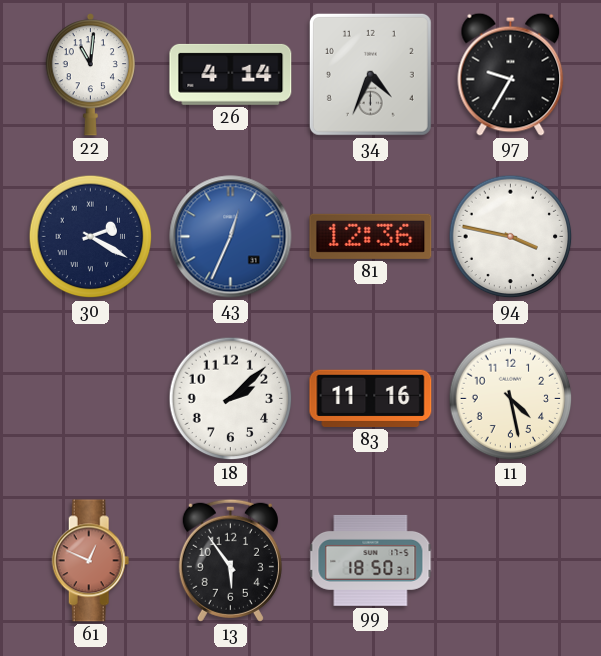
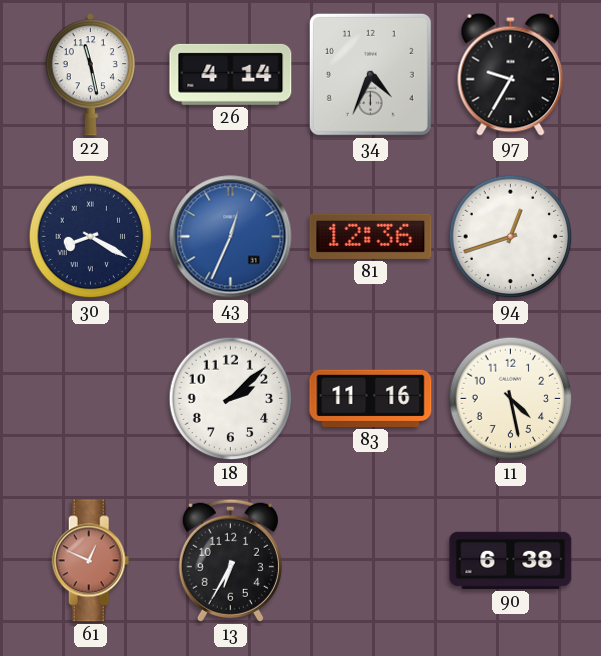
22: 11:01 -> 11:28 (90, 75)
30: 2:20 -> 8:20 (91, 237)
94: 3:47 -> 12:42 (511, 237)
13: 5:54 -> 6:35 (230, 560)
99: 18:50 -> none (371, 560)
90: none -> 6:38 (511, 560)
